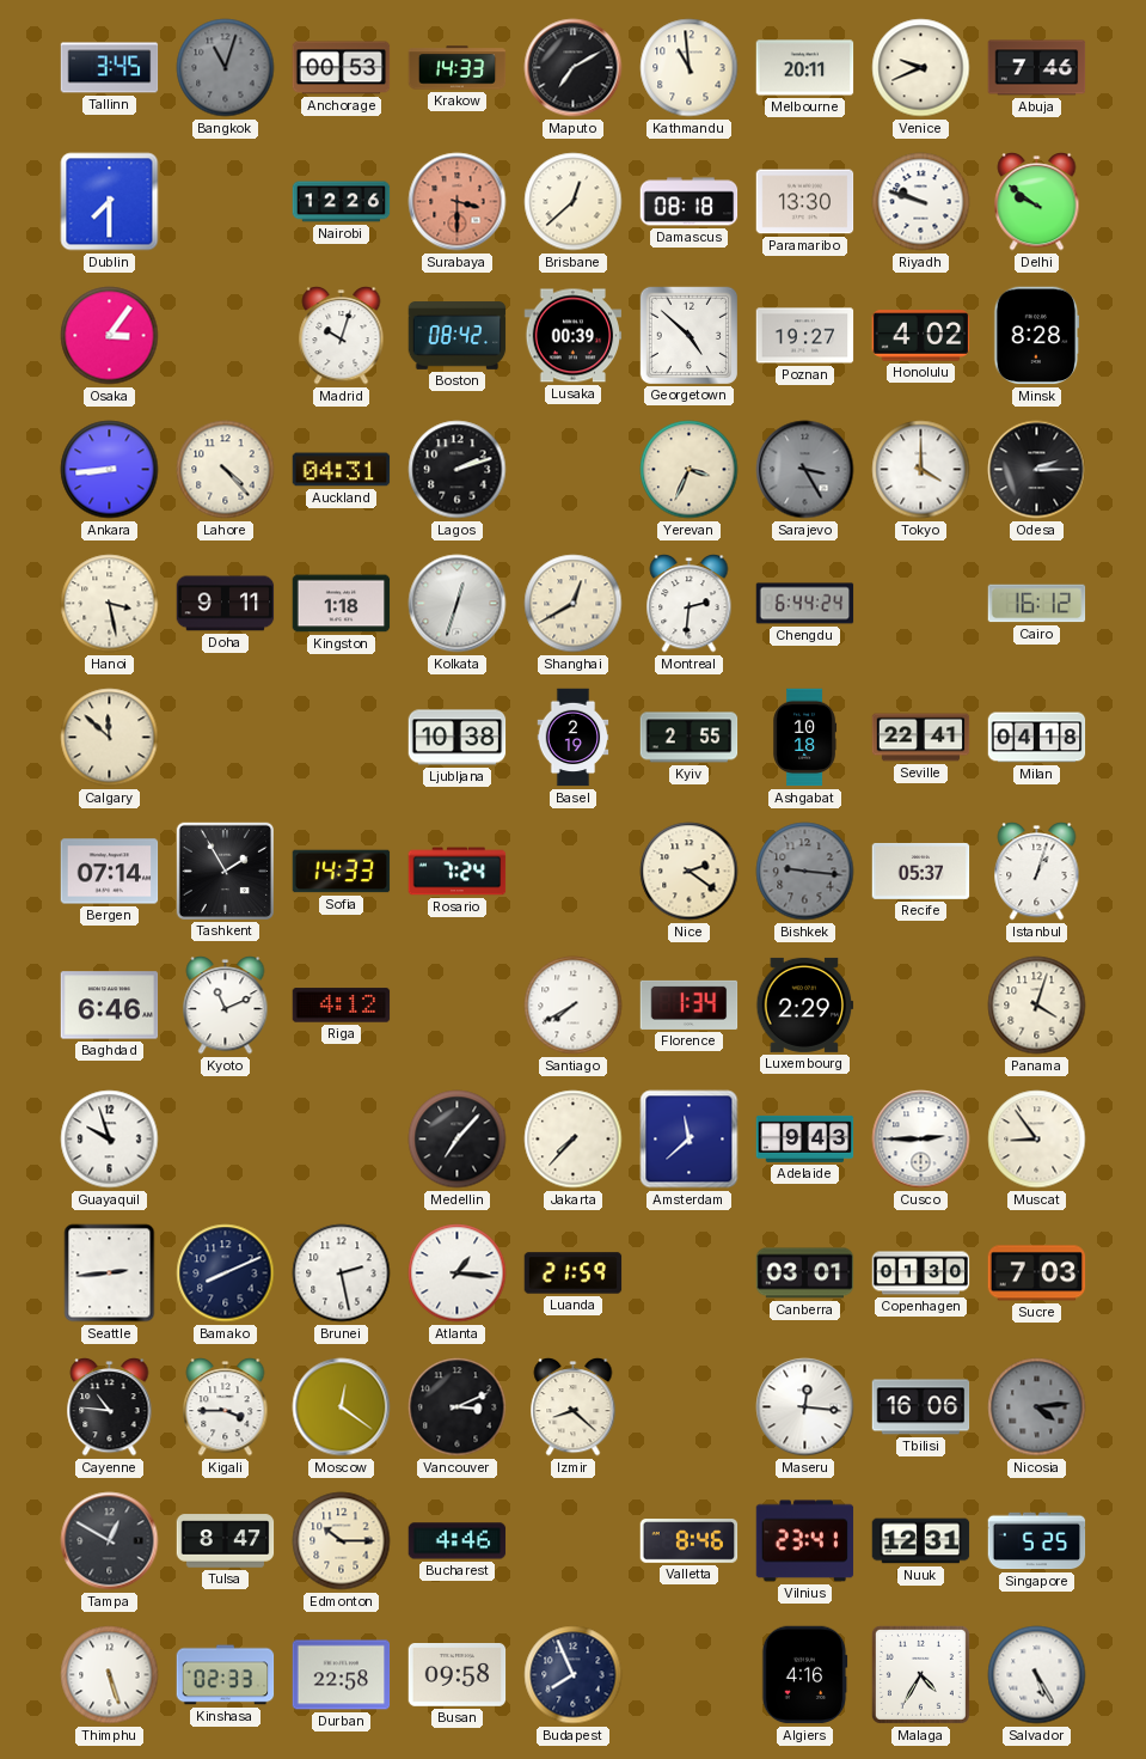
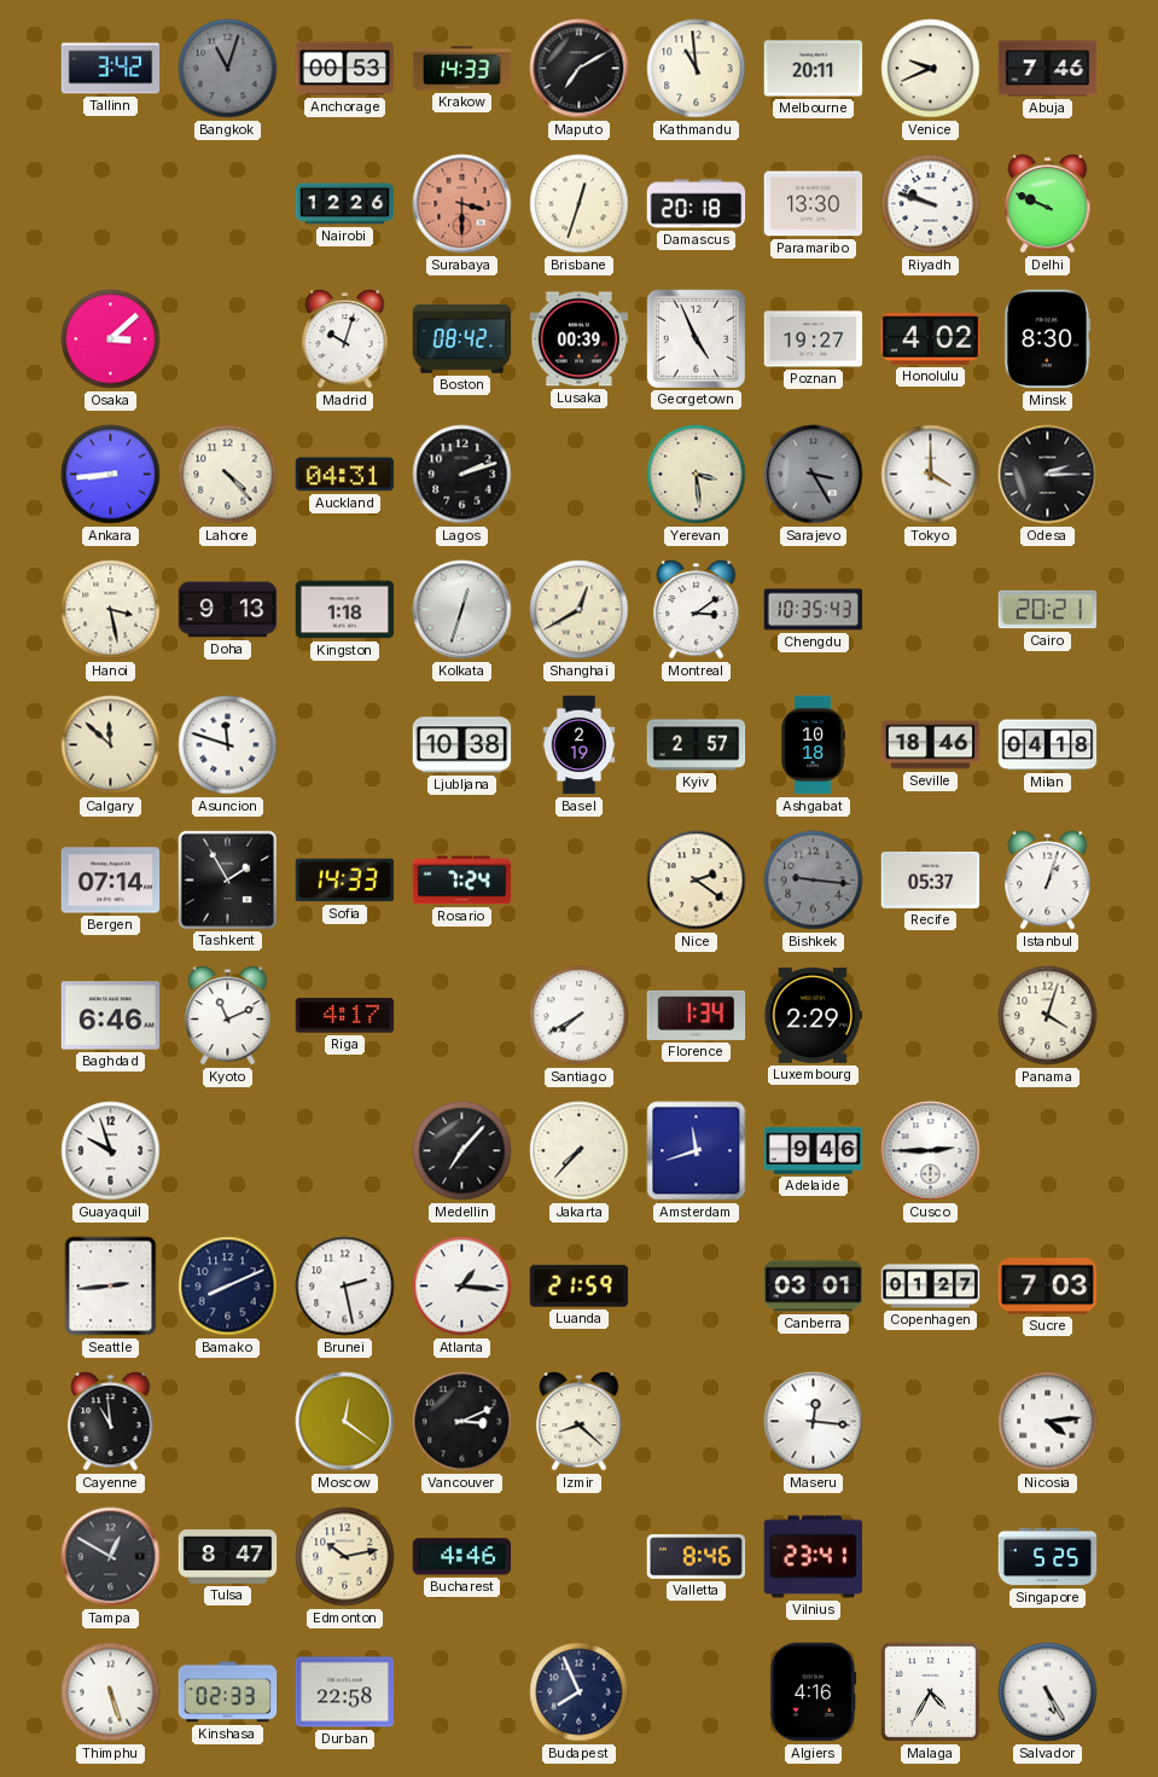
Tallinn: 3:45 -> 3:42 (111, 69)
Dublin: 7:30 -> none (110, 202)
Brisbane: 12:38 -> 12:33 (580, 204)
Damascus: 08:18 -> 20:18 (697, 204)
Delhi: 9:51 -> 9:49 (1048, 204)
Osaka: 3:06 -> 3:08 (111, 339)
Georgetown: 4:52 -> 4:56 (696, 338)
Minsk: 8:28 -> 8:30 (1048, 339)
Yerevan: 3:34 -> 3:29 (697, 475)
Doha: 9:11 -> 9:13 (228, 610)
Montreal: 2:31 -> 3:09 (697, 610)
Chengdu: 6:44 -> 10:35 (814, 610)
Cairo: 16:12 -> 20:21 (1048, 610)
Asuncion: none -> 11:48 (228, 745)
Kyiv: 2:55 -> 2:57 (697, 745)
Seville: 22:41 -> 18:46 (931, 745)
Riga: 4:12 -> 4:17 (345, 1016)
Amsterdam: 11:38 -> 11:42 (697, 1151)
Adelaide: 9:43 -> 9:46 (814, 1150)
Muscat: 8:54 -> none (1037, 1140)
Copenhagen: 01:30 -> 01:27 (931, 1287)
Cayenne: 10:46 -> 10:59 (111, 1422)
Kigali: 3:45 -> none (226, 1407)
Tbilisi: 16:06 -> none (921, 1407)
Nicosia dial: grey -> white (1048, 1422)
Edmonton: 10:15 -> 10:13 (345, 1557)
Nuuk: 12:31 -> none (921, 1541)
Busan: 09:58 -> none (458, 1675)
